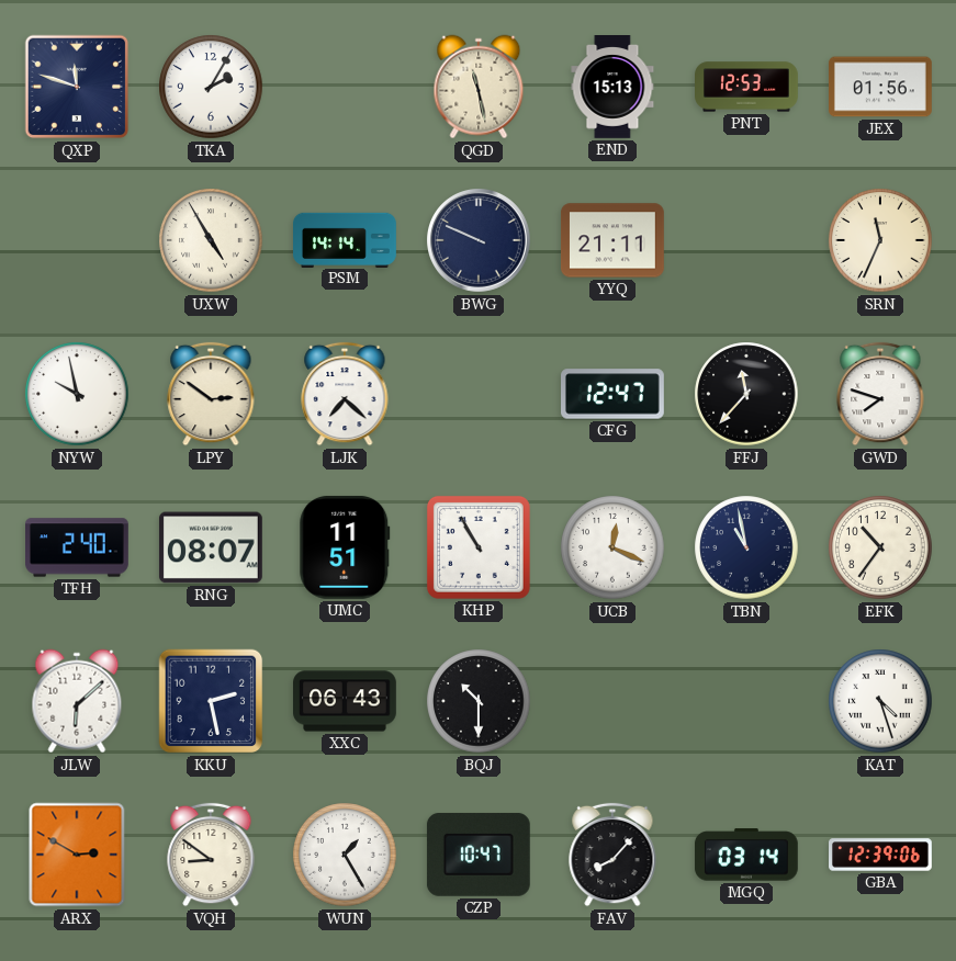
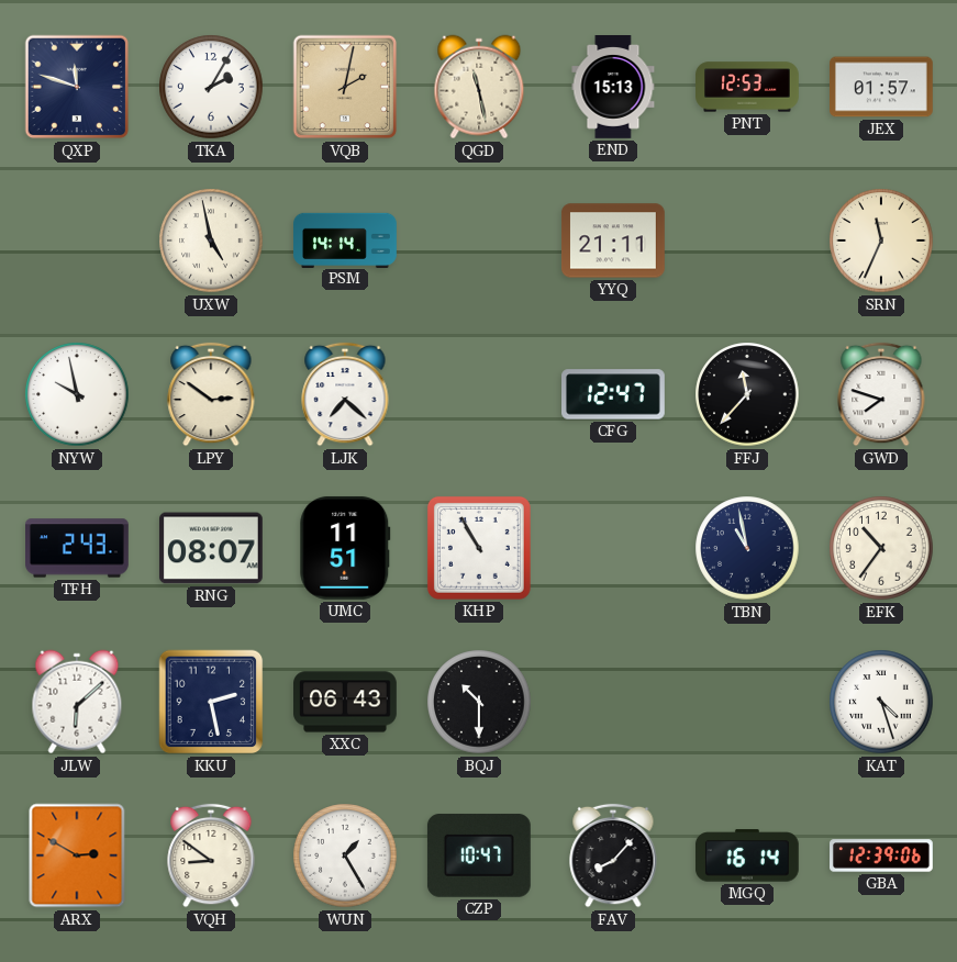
VQB: none -> 2:02 (345, 87)
JEX: 01:56 -> 01:57 (882, 87)
UXW: 4:55 -> 4:58 (211, 240)
BWG: 9:49 -> none (480, 241)
TFH: 2:40 -> 2:43 (78, 548)
UCB: 12:19 -> none (612, 547)
MGQ: 03:14 -> 16:14 (747, 855)
